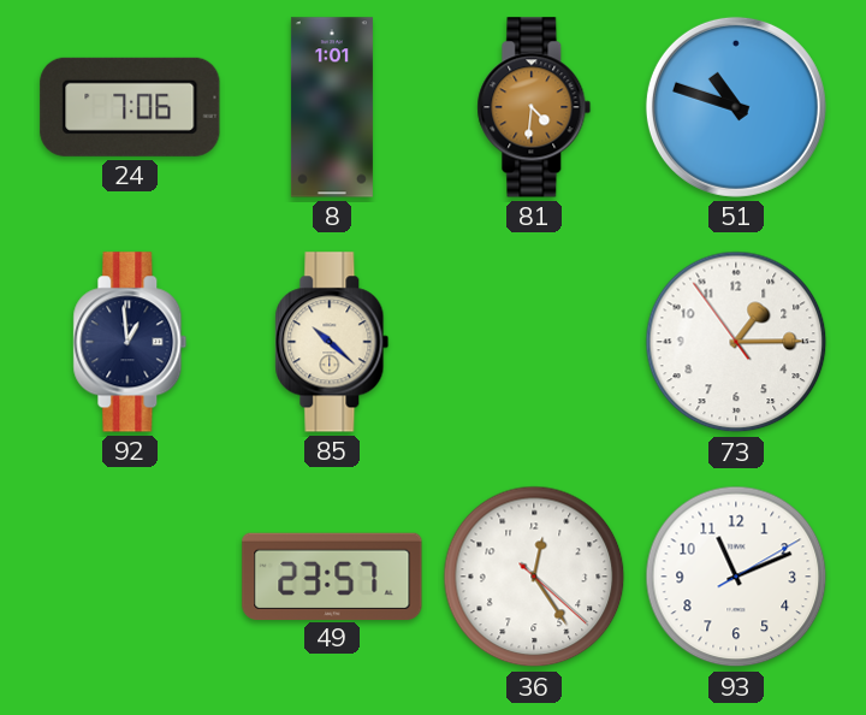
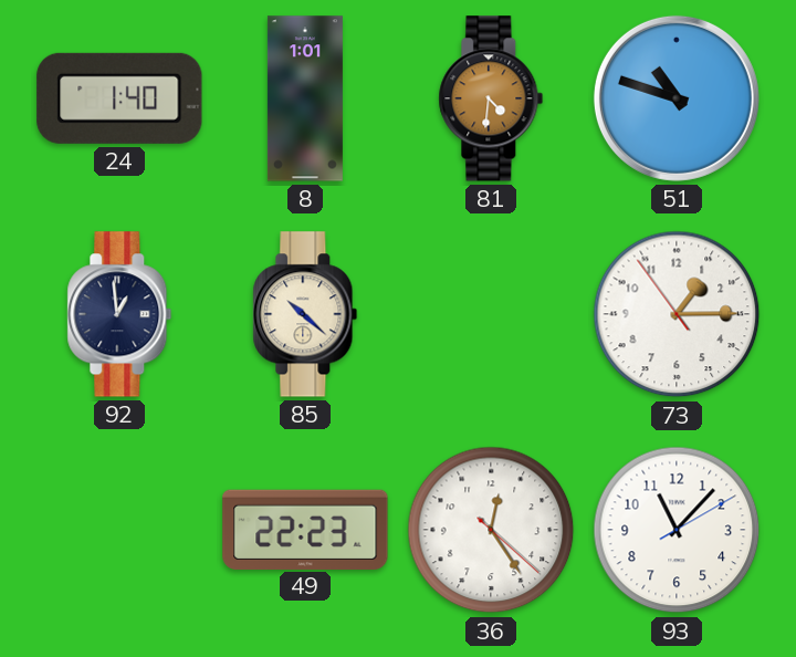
24: 7:06 -> 1:40 (119, 98)
49: 23:57 -> 22:23 (305, 529)
93: 11:11 -> 11:07 (677, 530)
